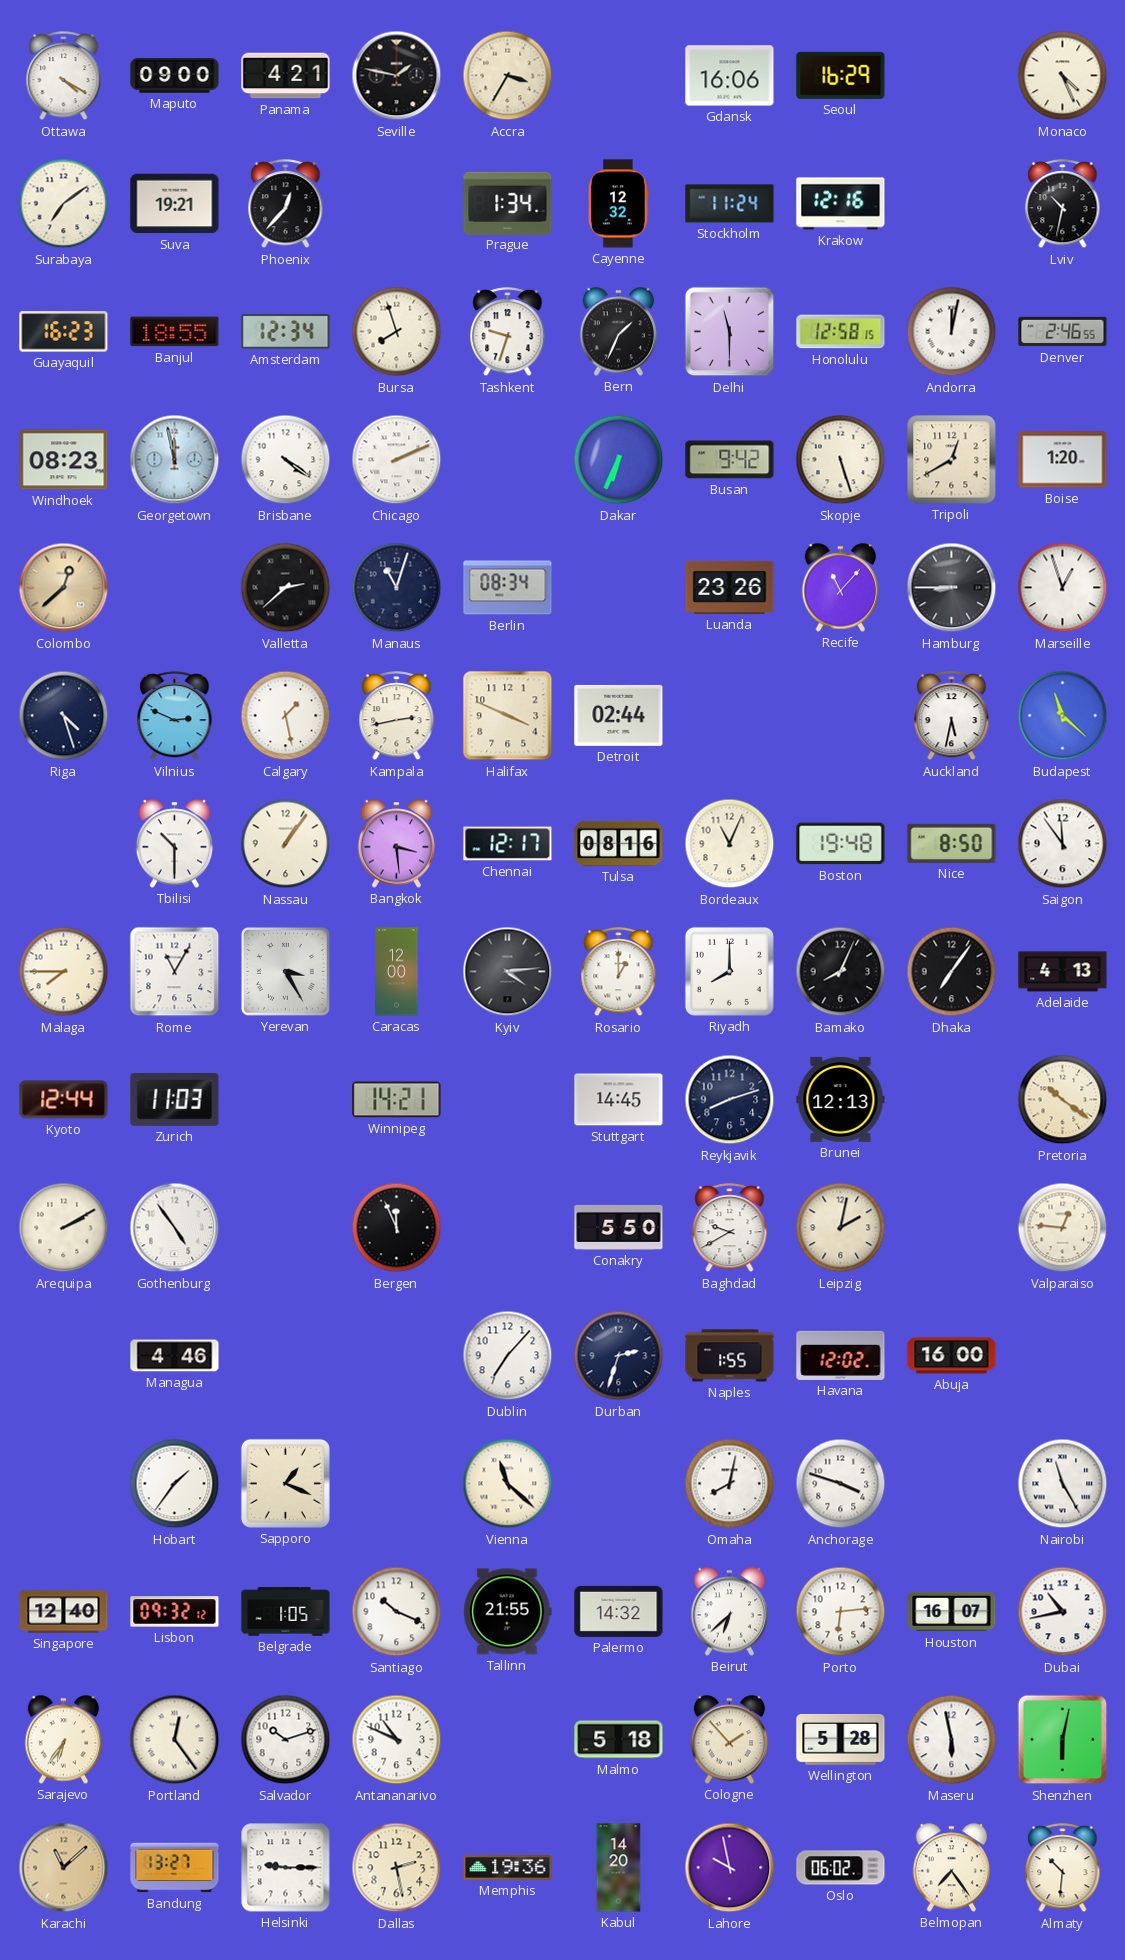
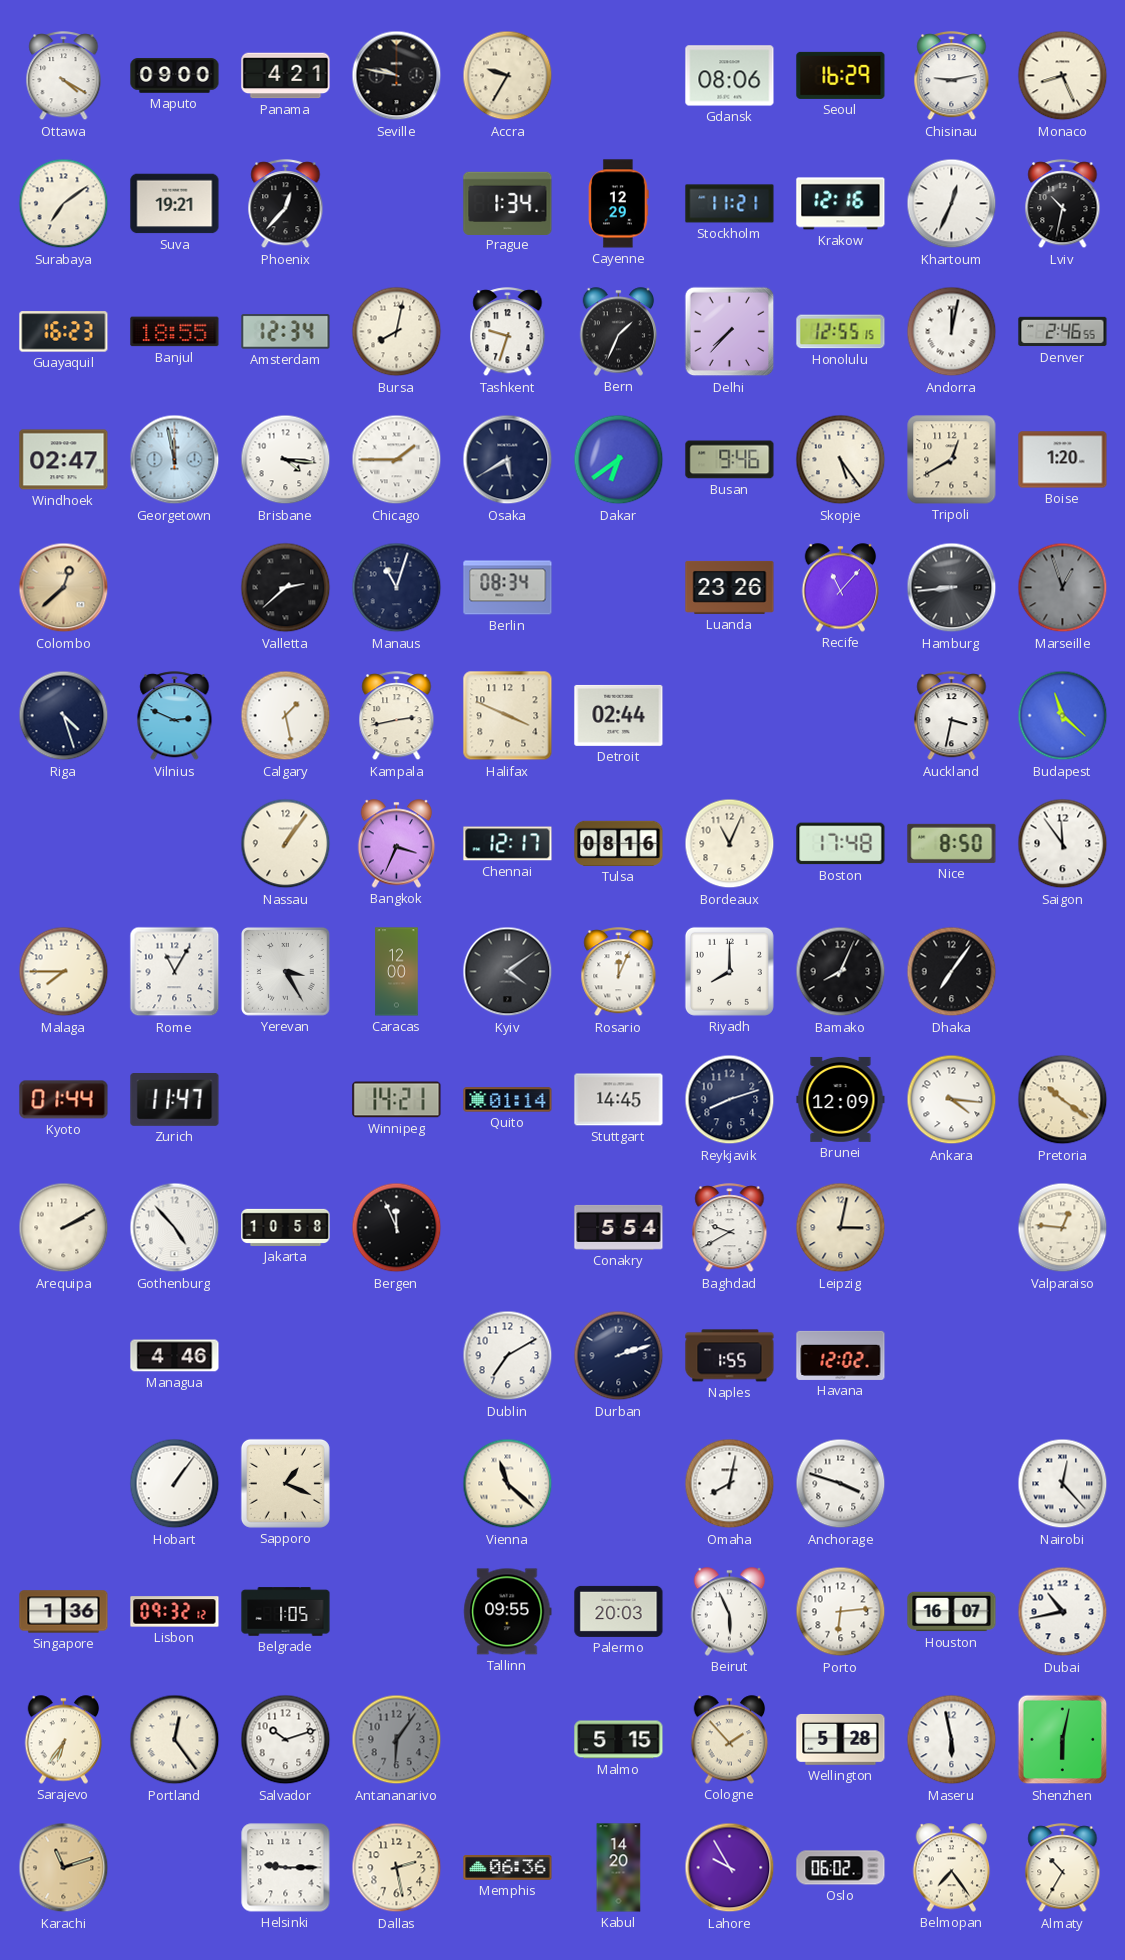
Seville: 1:47 -> 9:47 (397, 76)
Accra: 3:35 -> 9:35 (508, 76)
Gdansk: 16:06 -> 08:06 (730, 76)
Chisinau: none -> 9:13 (952, 76)
Monaco: 4:26 -> 8:26 (1063, 76)
Cayenne: 12:32 -> 12:29 (619, 204)
Stockholm: 11:24 -> 11:21 (730, 204)
Khartoum: none -> 12:34 (952, 204)
Bursa: 7:57 -> 8:02 (397, 332)
Delhi: 11:30 -> 7:37 (730, 332)
Honolulu: 12:58 -> 12:55 (841, 332)
Windhoek: 08:23 -> 02:47 (64, 460)
Brisbane: 4:21 -> 4:16 (286, 460)
Chicago: 2:11 -> 1:45 (397, 460)
Osaka: none -> 5:40 (508, 460)
Dakar: 6:34 -> 6:39 (619, 460)
Busan: 9:42 -> 9:46 (730, 460)
Skopje: 5:27 -> 5:24 (841, 460)
Hamburg: 8:45 -> 8:44 (952, 588)
Marseille dial: white -> grey (1063, 588)
Auckland: 5:32 -> 3:32 (952, 716)
Tbilisi: 10:30 -> none (175, 844)
Bangkok: 3:29 -> 3:34 (397, 844)
Boston: 19:48 -> 17:48 (841, 844)
Kyiv: 4:14 -> 4:09 (508, 972)
Rosario: 1:00 -> 12:04 (619, 972)
Adelaide: 4:13 -> none (1063, 972)
Kyoto: 12:44 -> 01:44 (64, 1100)
Zurich: 11:03 -> 11:47 (175, 1100)
Quito: none -> 01:14 (508, 1100)
Brunei: 12:13 -> 12:09 (841, 1099)
Ankara: none -> 4:16 (952, 1100)
Gothenburg: 4:54 -> 4:53 (175, 1228)
Jakarta: none -> 10:58 (286, 1227)
Conakry: 5:50 -> 5:54 (619, 1227)
Leipzig: 2:02 -> 3:02 (841, 1228)
Dublin: 7:07 -> 7:10 (508, 1356)
Durban: 2:33 -> 2:12 (619, 1356)
Abuja: 16:00 -> none (952, 1356)
Hobart: 1:36 -> 1:06 (175, 1484)
Nairobi: 11:25 -> 12:23 (1063, 1484)
Singapore: 12:40 -> 1:36 (64, 1612)
Santiago: 10:19 -> none (397, 1612)
Tallinn: 21:55 -> 09:55 (508, 1612)
Palermo: 14:32 -> 20:03 (619, 1611)
Beirut: 6:38 -> 5:56 (730, 1612)
Antananarivo: 10:49 -> 6:06 (397, 1740)
Antananarivo dial: white -> grey (397, 1740)
Malmo: 5:18 -> 5:15 (619, 1740)
Karachi: 11:08 -> 11:12 (64, 1868)
Bandung: 13:27 -> none (175, 1868)
Memphis: 19:36 -> 06:36 (508, 1868)
Lahore: 9:58 -> 9:55 (730, 1868)
Almaty: 10:31 -> 10:35 (1063, 1868)
